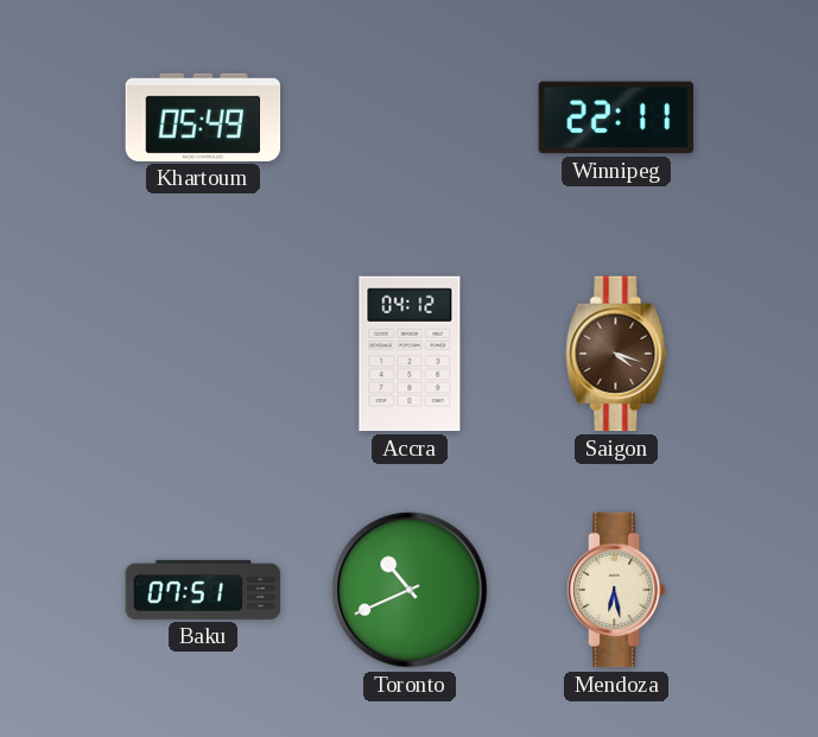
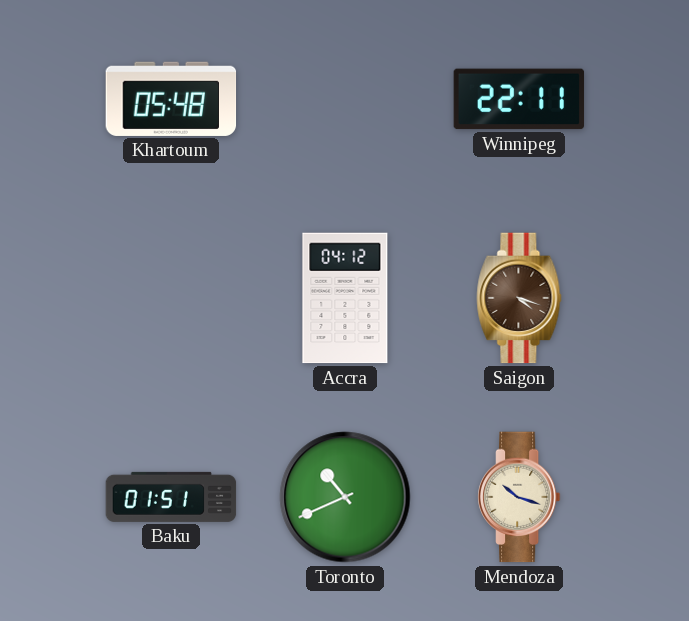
Khartoum: 05:49 -> 05:48 (171, 99)
Baku: 07:51 -> 01:51 (171, 497)
Mendoza: 6:28 -> 10:18 (519, 497)
